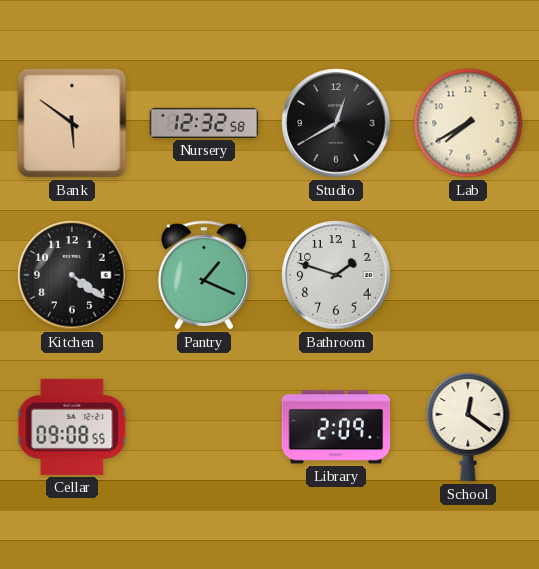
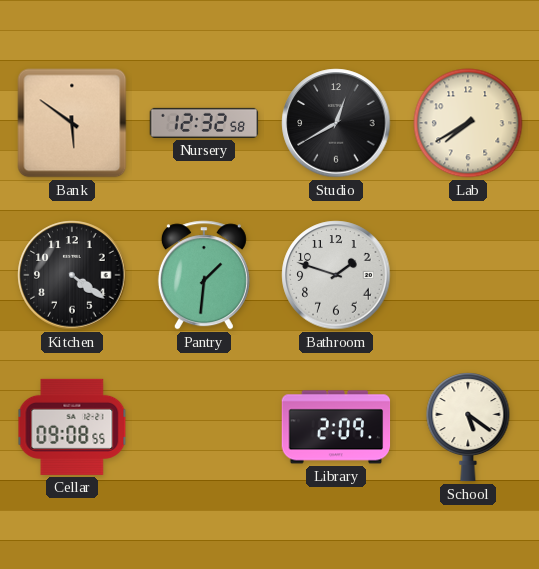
Pantry: 1:19 -> 1:31 (204, 275)
School: 12:21 -> 5:21 (468, 428)
